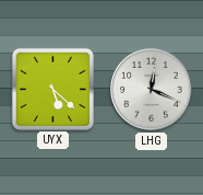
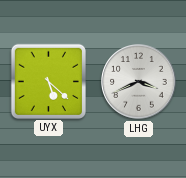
LHG: 12:19 -> 3:41 (139, 82)
